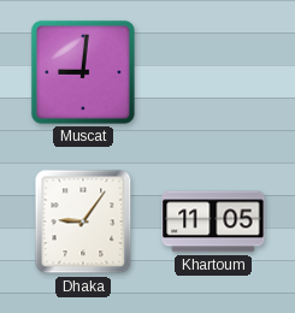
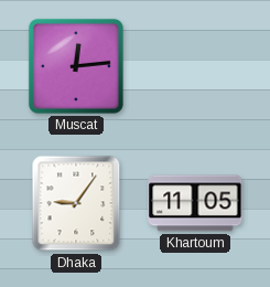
Muscat: 9:01 -> 12:14 (76, 66)
